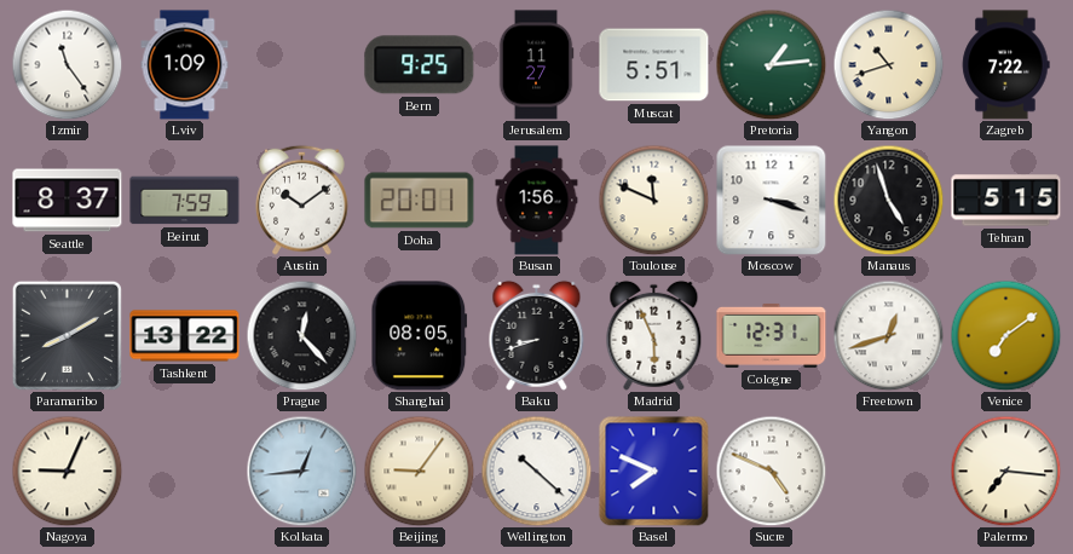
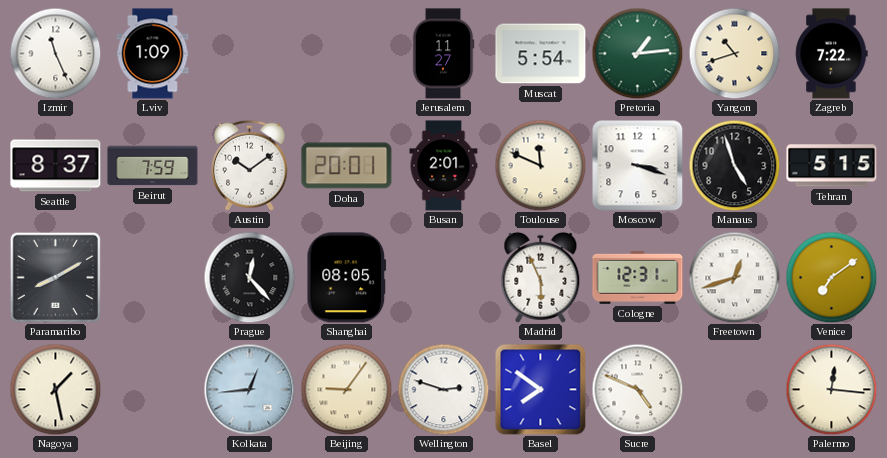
Izmir: 11:24 -> 11:26 (55, 53)
Bern: 9:25 -> none (420, 65)
Muscat: 5:51 -> 5:54 (541, 54)
Busan: 1:56 -> 2:01 (444, 166)
Tashkent: 13:22 -> none (185, 336)
Baku: 8:42 -> none (537, 335)
Nagoya: 9:04 -> 1:28 (55, 389)
Wellington: 10:22 -> 2:48 (443, 389)
Basel: 7:49 -> 7:51 (540, 389)
Palermo: 7:16 -> 12:16 (831, 389)
